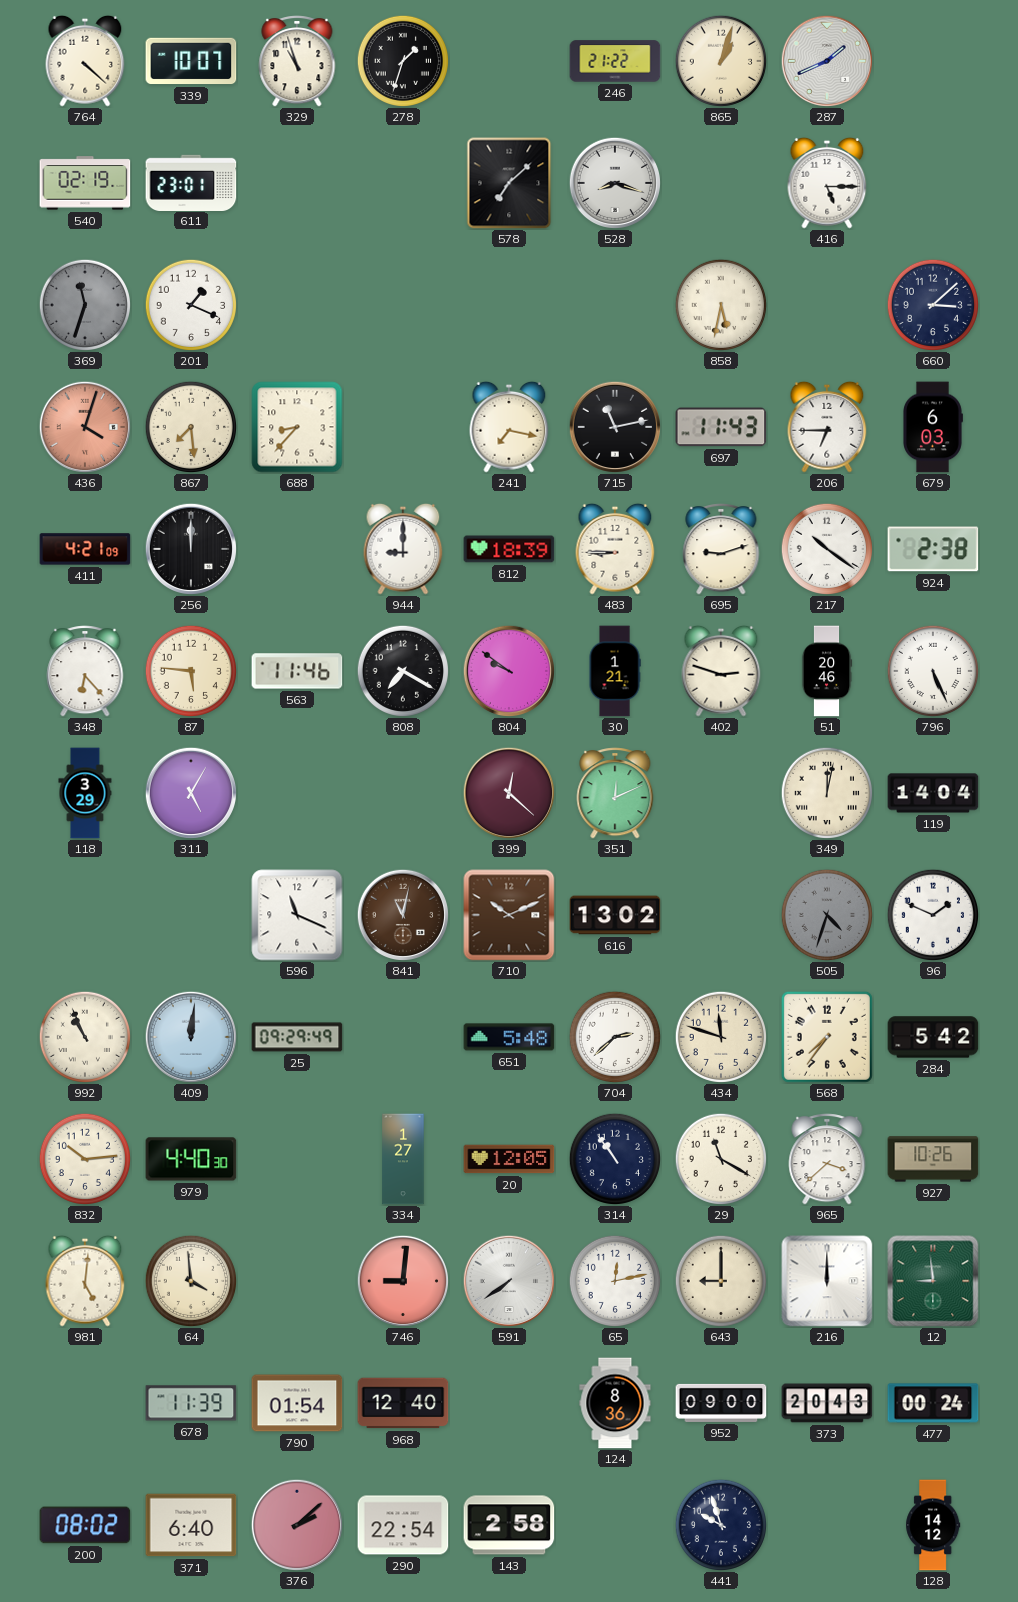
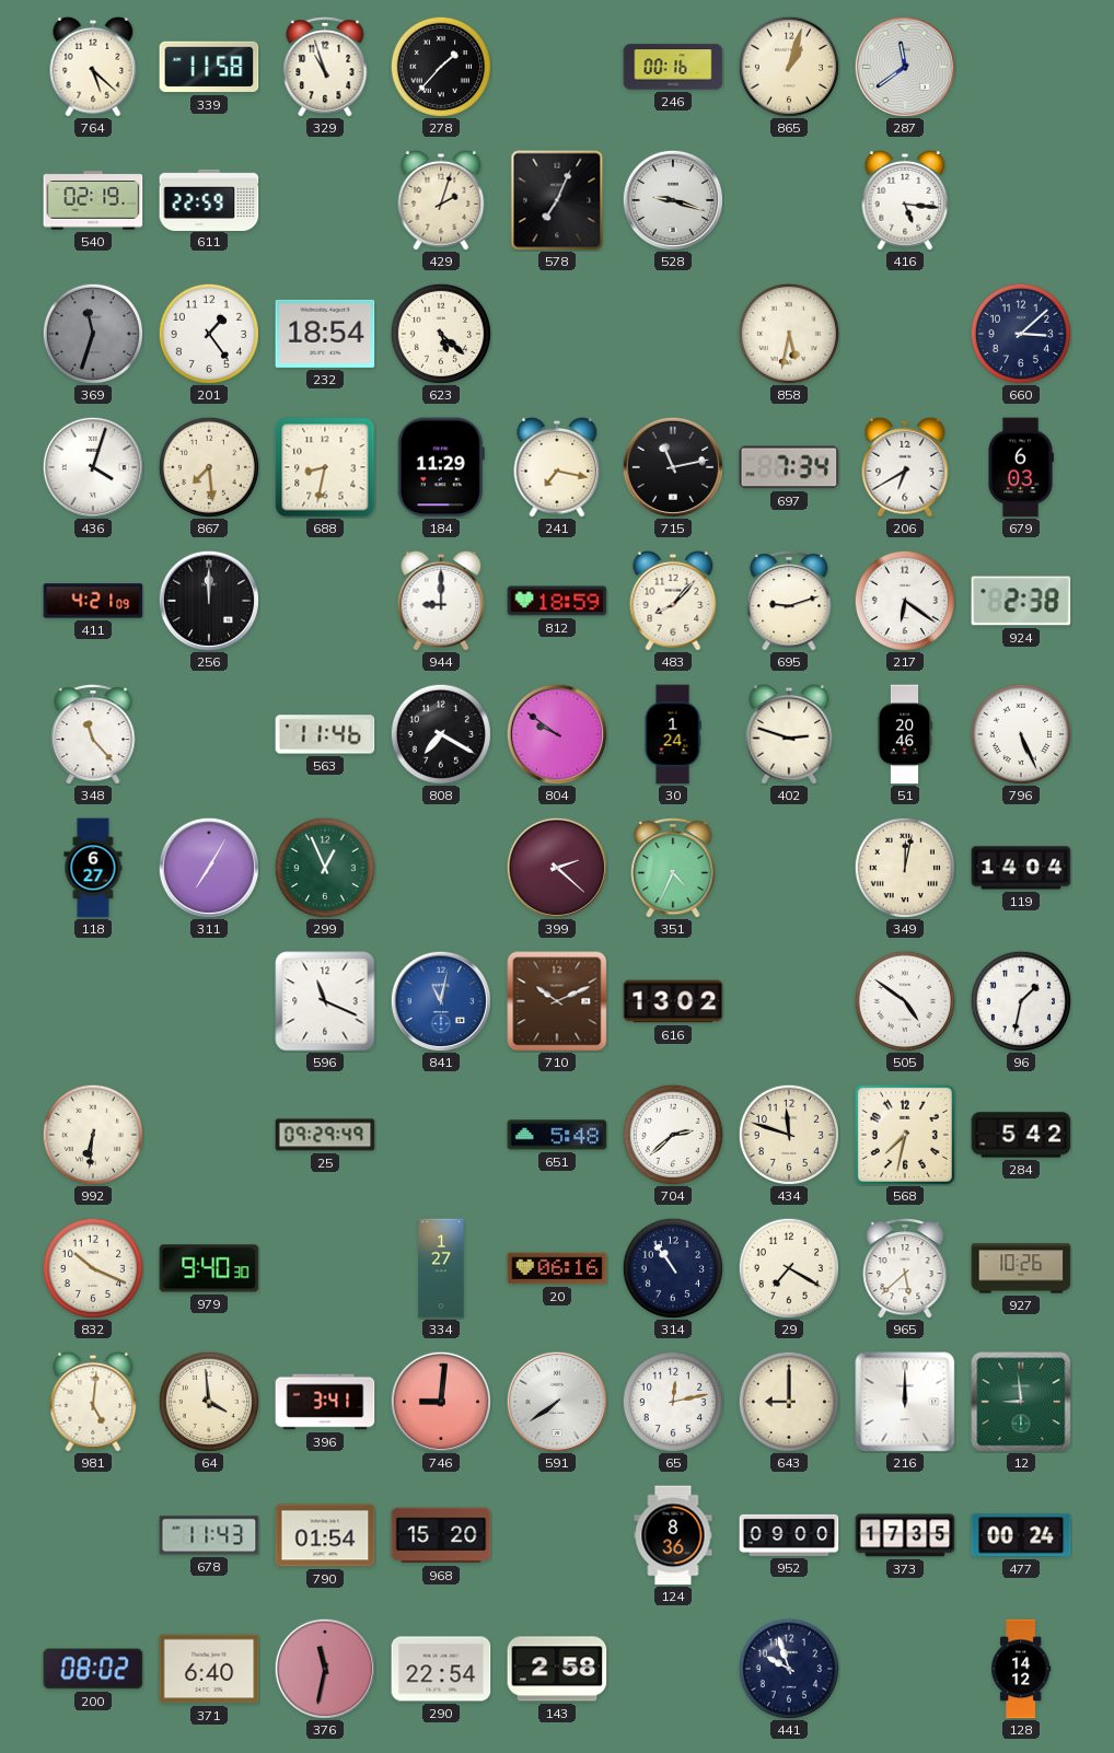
764: 4:22 -> 5:22 (93, 67)
339: 10:07 -> 11:58 (209, 67)
278: 1:33 -> 1:37 (440, 66)
246: 21:22 -> 00:16 (673, 67)
287: 1:41 -> 11:39 (904, 66)
611: 23:01 -> 22:59 (209, 199)
429: none -> 2:03 (441, 200)
578: 7:08 -> 7:04 (557, 200)
528: 8:18 -> 9:18 (672, 199)
416: 5:15 -> 5:16 (905, 200)
201: 1:19 -> 1:24 (208, 333)
232: none -> 18:54 (325, 334)
623: none -> 5:22 (440, 333)
436 dial: salmon -> white (92, 466)
688: 8:37 -> 8:32 (325, 467)
184: none -> 11:29 (441, 467)
697: 11:43 -> 7:34 (789, 467)
206: 6:45 -> 6:40 (905, 467)
812: 18:39 -> 18:59 (557, 601)
483: 8:45 -> 8:07 (673, 601)
217: 10:21 -> 6:21 (904, 600)
348: 6:23 -> 11:23 (93, 735)
87: 5:46 -> none (190, 670)
30: 1:21 -> 1:24 (673, 734)
118: 3:29 -> 6:27 (93, 868)
311: 5:05 -> 7:05 (208, 867)
299: none -> 12:56 (324, 867)
399: 12:22 -> 2:22 (556, 867)
351: 12:11 -> 4:34 (673, 869)
841 dial: brown -> blue (440, 1000)
505: 4:33 -> 4:51 (904, 1000)
505 dial: grey -> white (904, 1000)
96: 1:49 -> 1:32 (1020, 1000)
992: 10:56 -> 6:31 (92, 1134)
409: 12:01 -> none (190, 1036)
568: 7:36 -> 7:32 (905, 1135)
832: 10:14 -> 10:19 (92, 1267)
979: 4:40 -> 9:40 (209, 1268)
20: 12:05 -> 06:16 (557, 1268)
29: 11:20 -> 7:20 (788, 1267)
965: 3:38 -> 5:38 (905, 1269)
396: none -> 3:41 (325, 1402)
678: 11:39 -> 11:43 (209, 1535)
968: 12:40 -> 15:20 (441, 1535)
373: 20:43 -> 17:35 (905, 1535)
376: 2:08 -> 11:32 (324, 1668)
